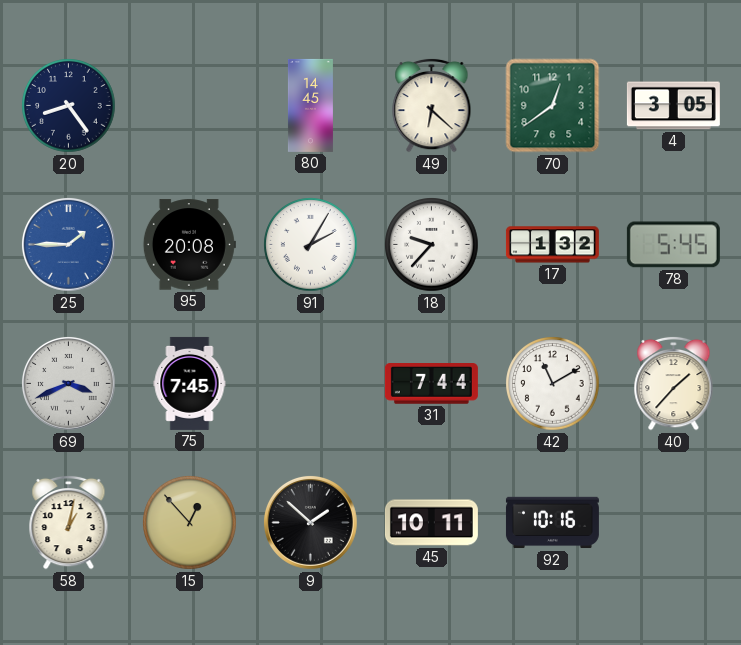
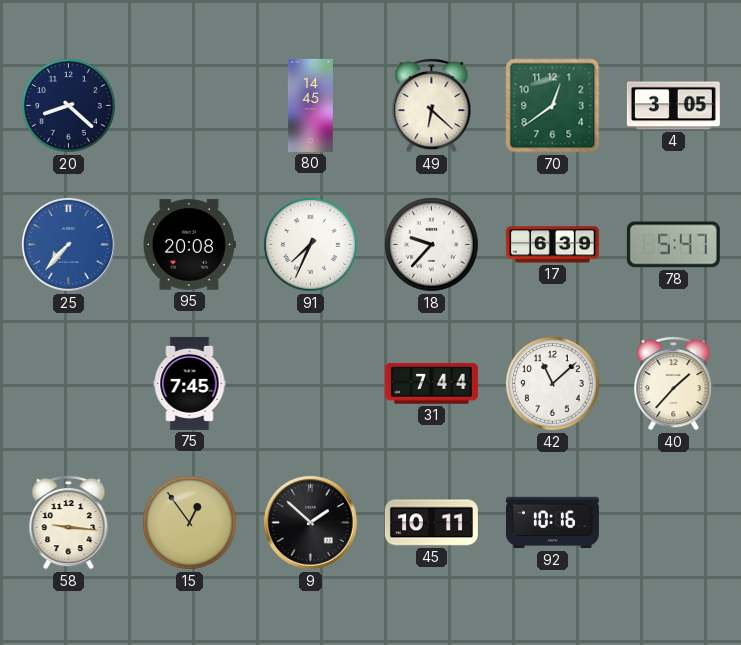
20: 8:24 -> 8:22 (69, 106)
25: 1:45 -> 7:37 (69, 245)
91: 2:05 -> 7:34 (311, 245)
17: 1:32 -> 6:39 (552, 245)
78: 5:45 -> 5:47 (673, 245)
69: 3:41 -> none (69, 384)
42: 11:10 -> 11:08 (553, 384)
58: 1:02 -> 9:16 (69, 522)
15: 12:53 -> 12:54 (190, 523)
